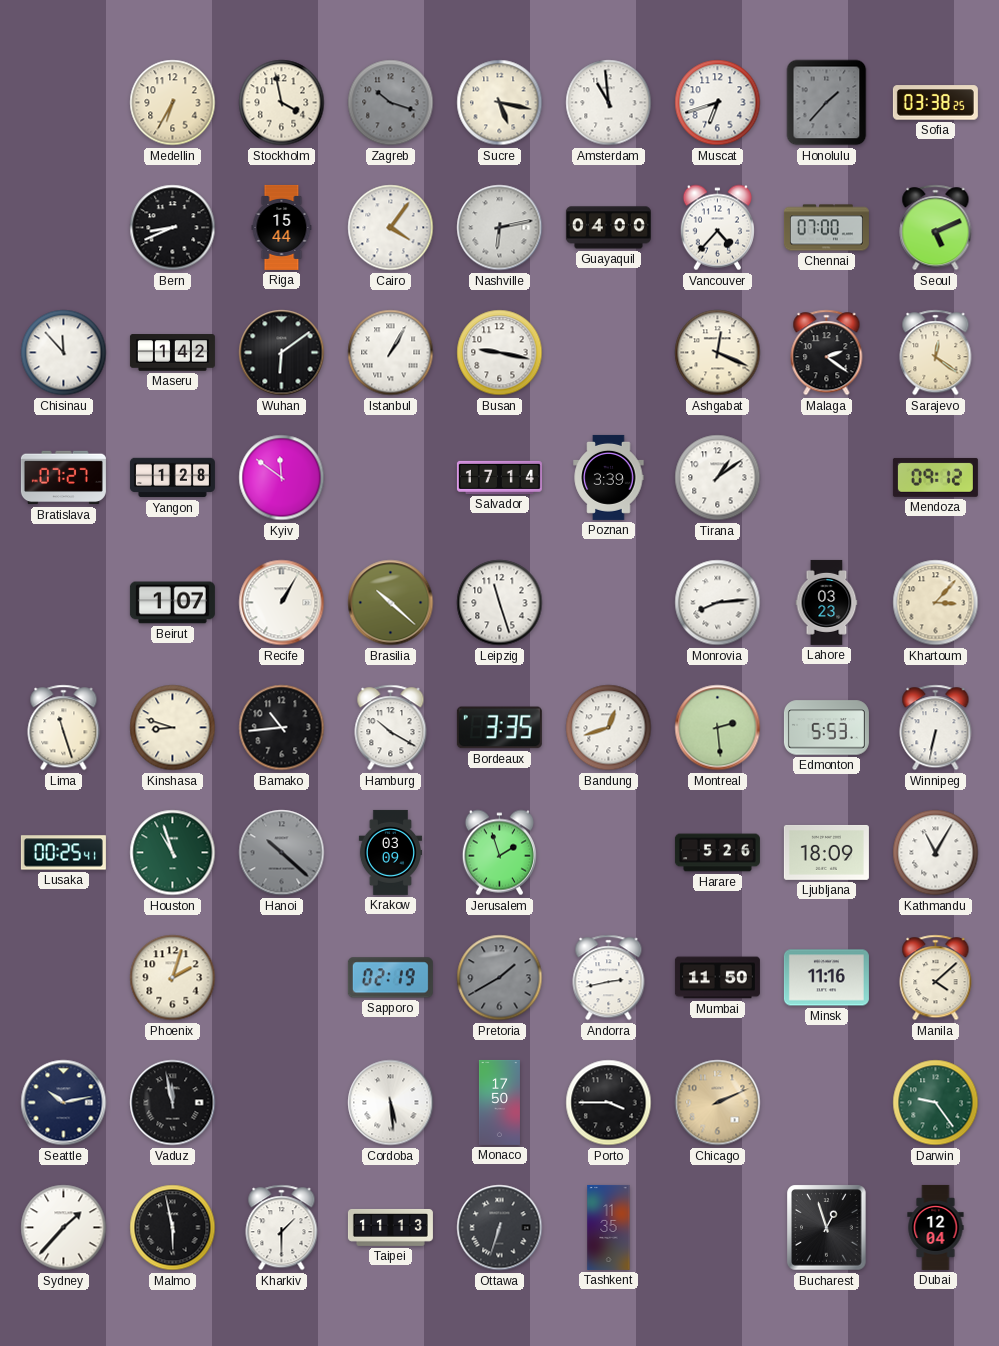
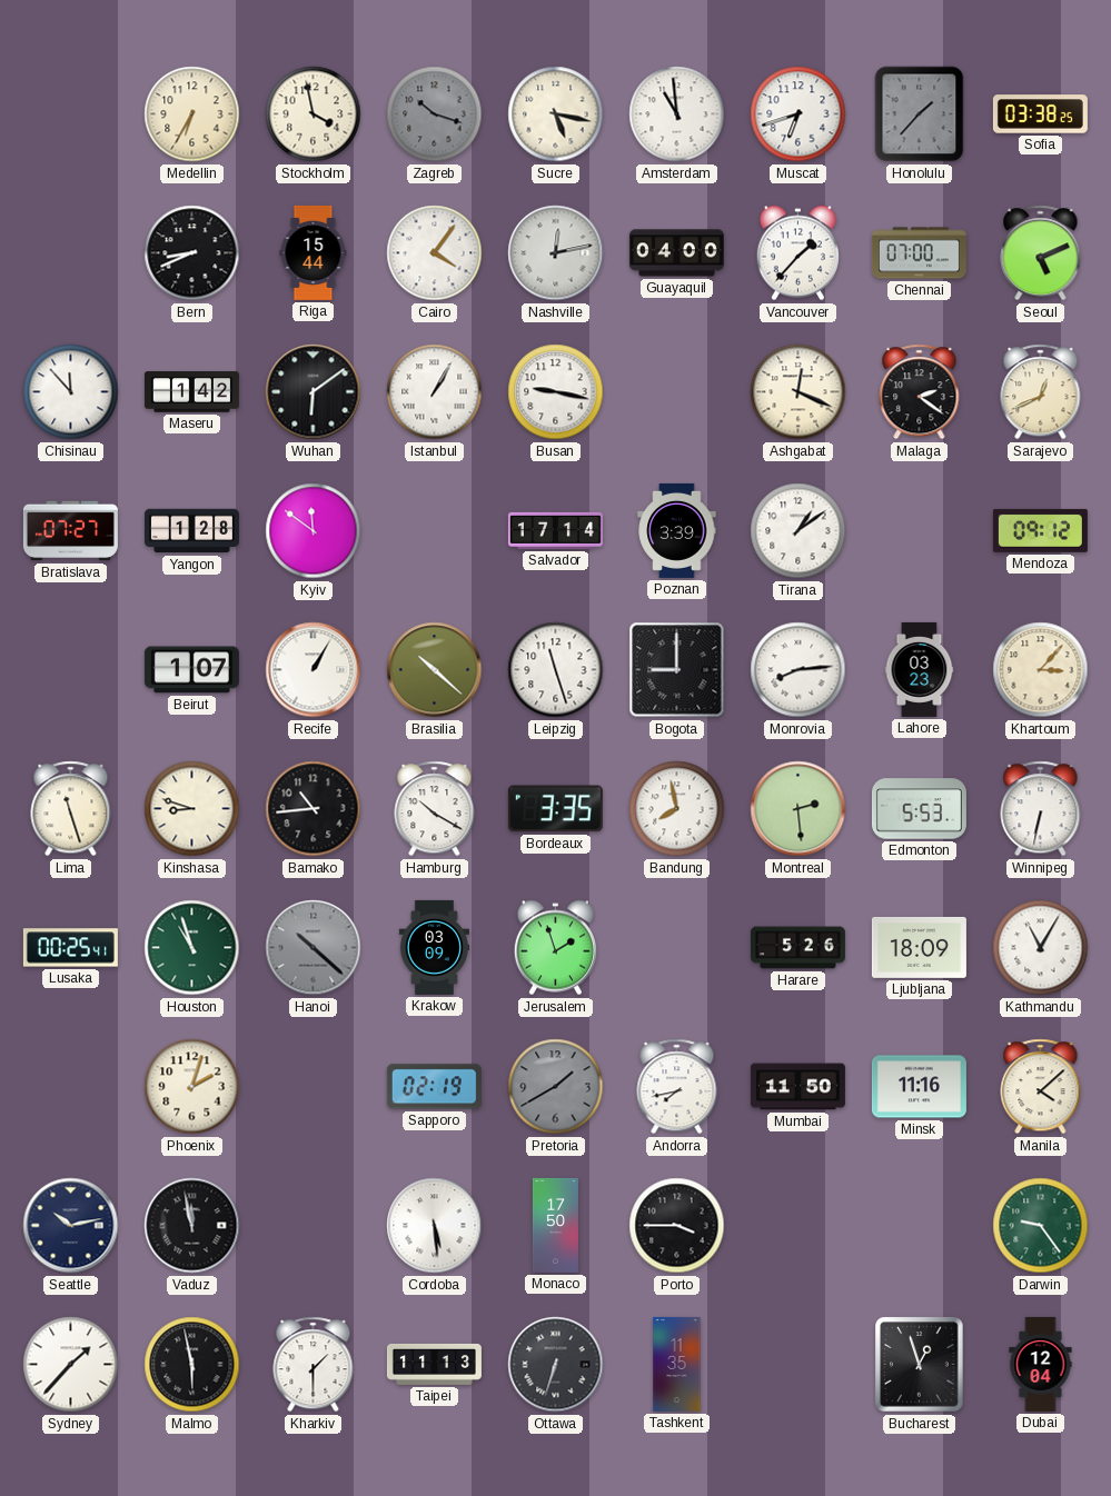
Nashville: 6:13 -> 12:13 (556, 253)
Vancouver: 4:37 -> 1:37 (797, 253)
Sarajevo: 12:21 -> 12:41 (1041, 392)
Bogota: none -> 9:00 (677, 670)
Bandung: 12:42 -> 7:58 (677, 809)
Andorra: 2:43 -> 7:43 (677, 1087)
Chicago: 2:11 -> none (718, 1103)
